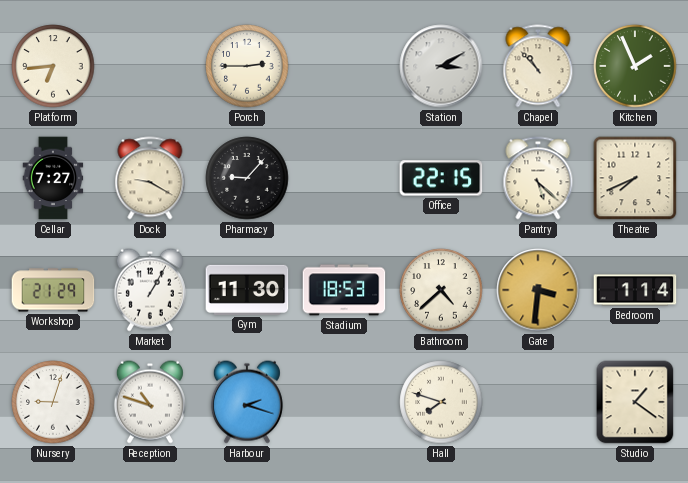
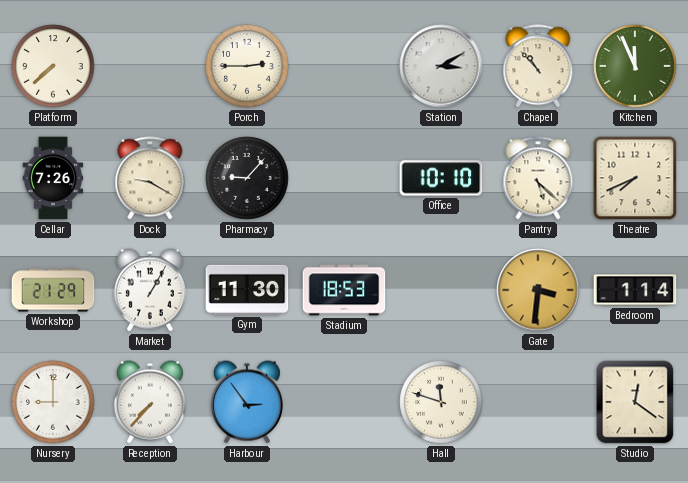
Platform: 6:44 -> 7:38 (53, 66)
Kitchen: 1:56 -> 11:56 (635, 66)
Cellar: 7:27 -> 7:26 (53, 178)
Office: 22:15 -> 10:10 (441, 178)
Bathroom: 4:38 -> none (441, 290)
Nursery: 9:03 -> 9:00 (53, 402)
Reception: 10:48 -> 7:37 (150, 402)
Harbour: 2:18 -> 2:54 (247, 402)
Hall: 7:48 -> 11:48 (441, 402)
Studio: 1:21 -> 12:21 (635, 402)
